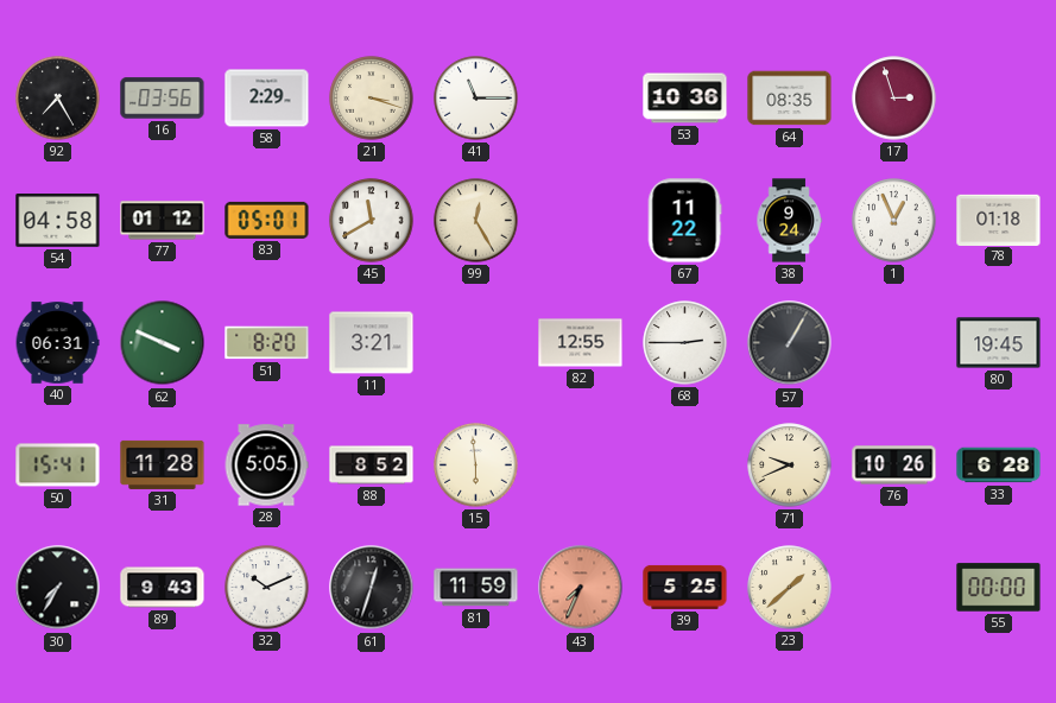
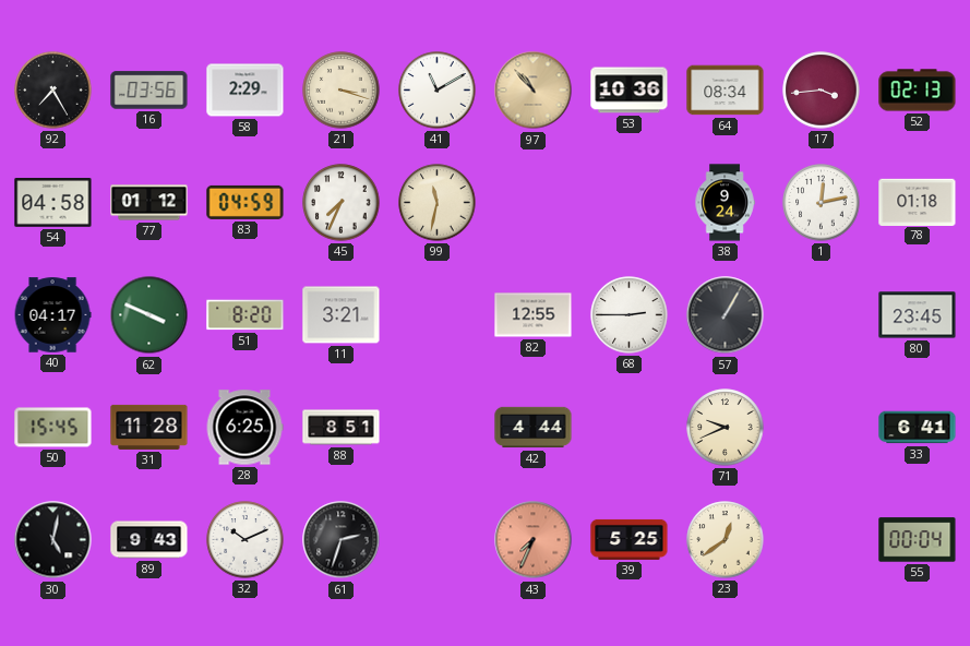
41: 11:15 -> 11:10 (438, 91)
97: none -> 10:53 (534, 91)
64: 08:35 -> 08:34 (726, 91)
17: 2:57 -> 3:44 (822, 91)
52: none -> 02:13 (918, 91)
83: 05:01 -> 04:59 (246, 202)
45: 11:40 -> 7:34 (342, 203)
99: 12:25 -> 11:32 (438, 203)
67: 11:22 -> none (684, 221)
1: 12:56 -> 12:13 (822, 203)
40: 06:31 -> 04:17 (52, 315)
80: 19:45 -> 23:45 (918, 315)
50: 15:41 -> 15:45 (53, 428)
28: 5:05 -> 6:25 (244, 428)
88: 8:52 -> 8:51 (342, 428)
15: 5:59 -> none (476, 465)
42: none -> 4:44 (534, 428)
76: 10:26 -> none (894, 465)
33: 6:28 -> 6:41 (918, 428)
30: 7:35 -> 5:02 (53, 540)
61: 12:33 -> 2:33 (342, 540)
81: 11:59 -> none (476, 588)
23: 1:38 -> 12:39 (726, 540)
55: 00:00 -> 00:04 (918, 540)
